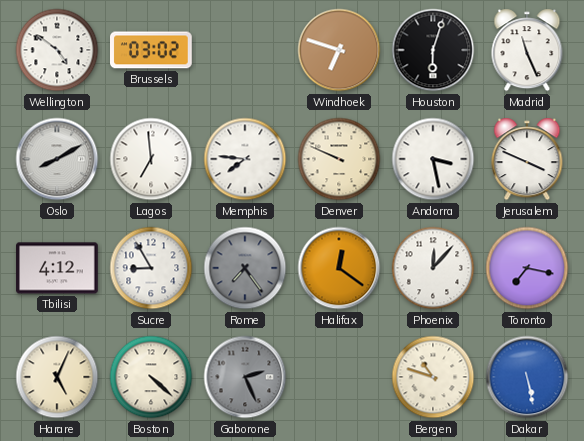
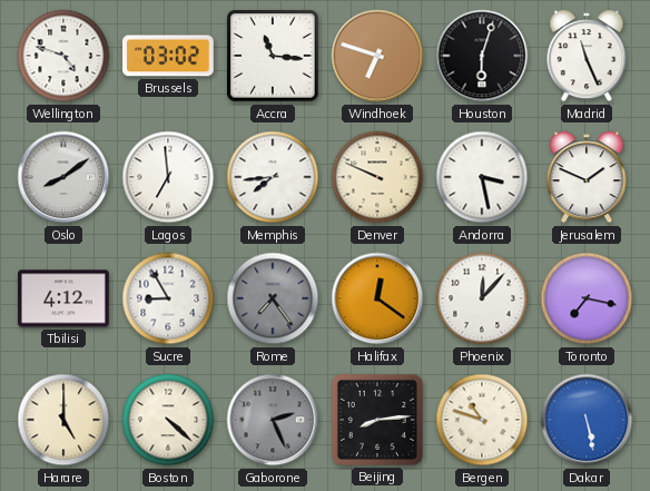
Wellington: 4:51 -> 4:48 (63, 56)
Accra: none -> 11:16 (273, 56)
Oslo: 8:10 -> 8:09 (63, 177)
Memphis: 7:46 -> 7:44 (273, 177)
Jerusalem: 3:49 -> 1:49 (587, 177)
Harare: 5:04 -> 5:00 (63, 420)
Beijing: none -> 8:14 (377, 420)
